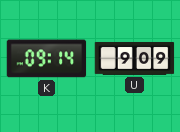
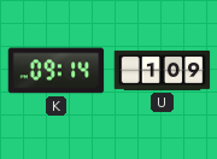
U: 9:09 -> 1:09 (163, 70)
